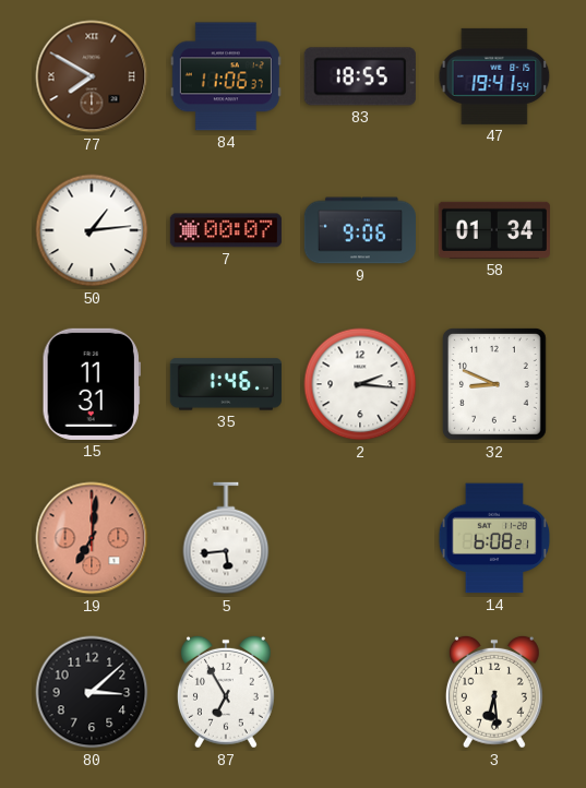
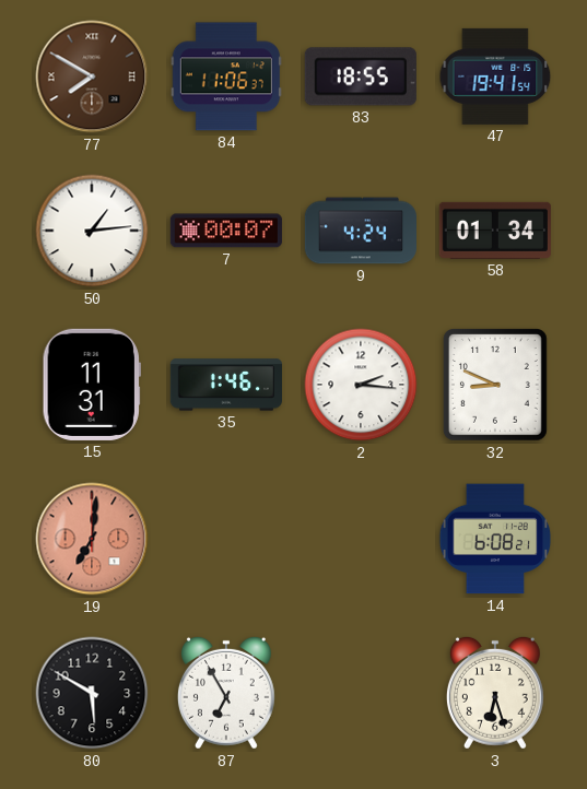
9: 9:06 -> 4:24 (360, 231)
5: 5:44 -> none (226, 538)
80: 3:08 -> 5:50 (92, 693)
3: 6:29 -> 6:27 (495, 693)
